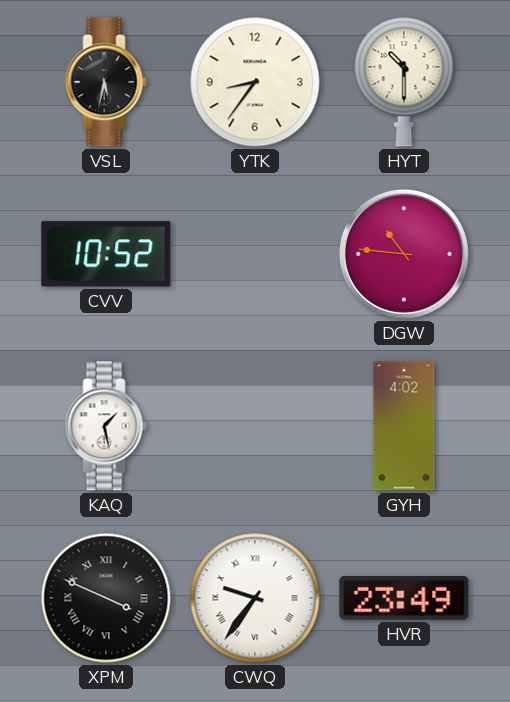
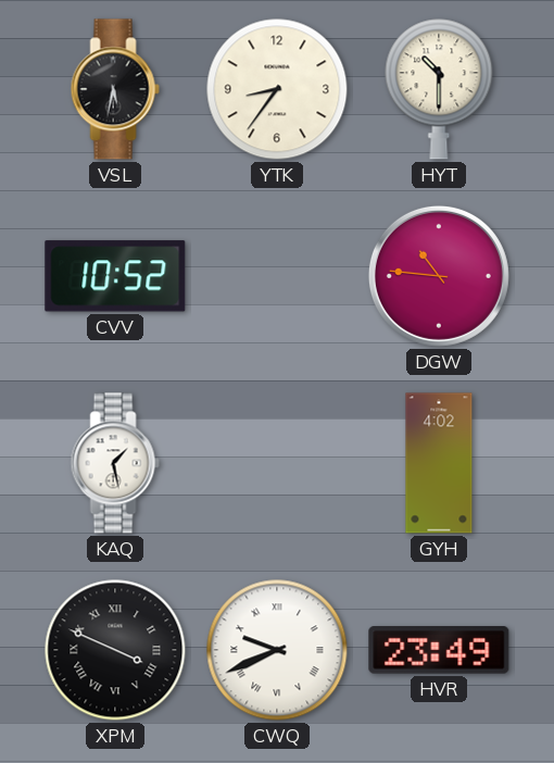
CWQ: 9:36 -> 9:41 (277, 650)
